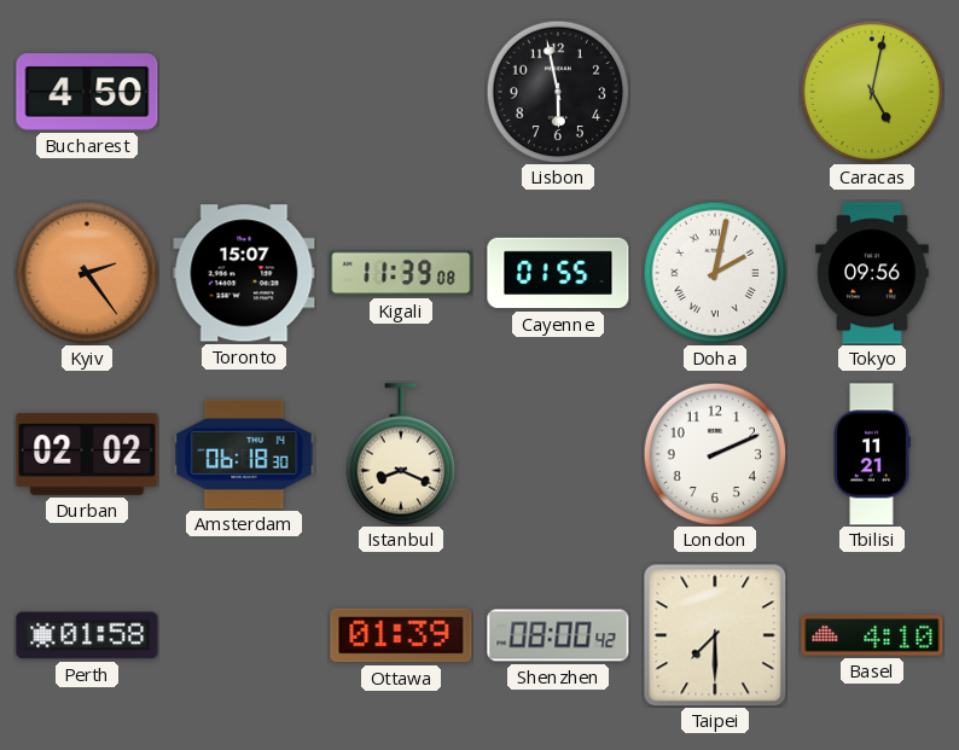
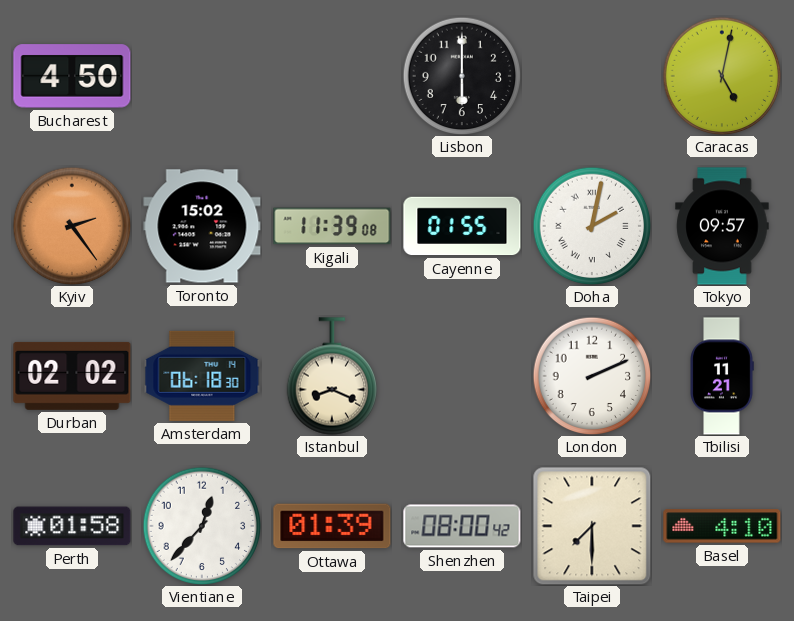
Lisbon: 5:58 -> 6:00 (462, 76)
Toronto: 15:07 -> 15:02 (202, 226)
Tokyo: 09:56 -> 09:57 (722, 226)
Vientiane: none -> 12:37 (202, 526)
